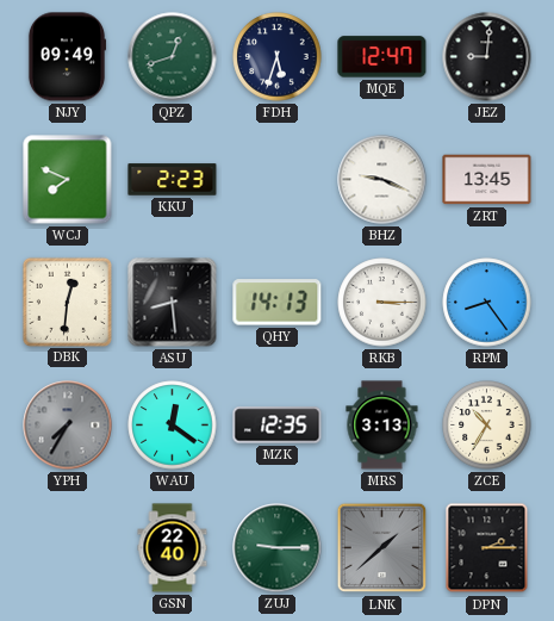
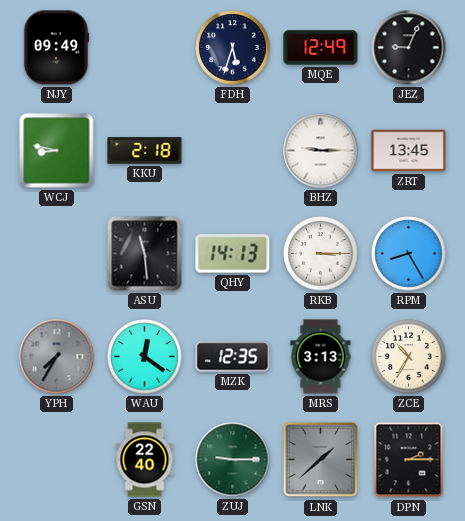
QPZ: 12:42 -> none (173, 57)
MQE: 12:47 -> 12:49 (321, 48)
JEZ: 9:01 -> 9:04 (409, 48)
WCJ: 7:49 -> 8:47 (57, 151)
KKU: 2:23 -> 2:18 (145, 151)
BHZ: 9:19 -> 9:15 (321, 151)
DBK: 12:31 -> none (67, 302)
ASU: 8:29 -> 11:29 (145, 254)
RPM: 8:24 -> 8:25 (409, 254)
